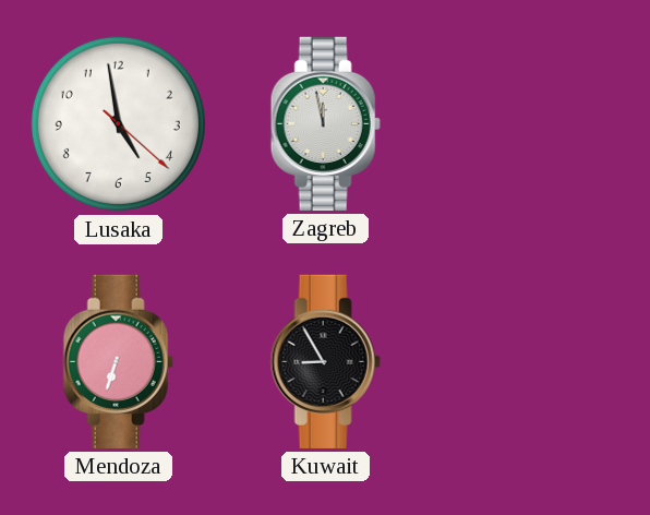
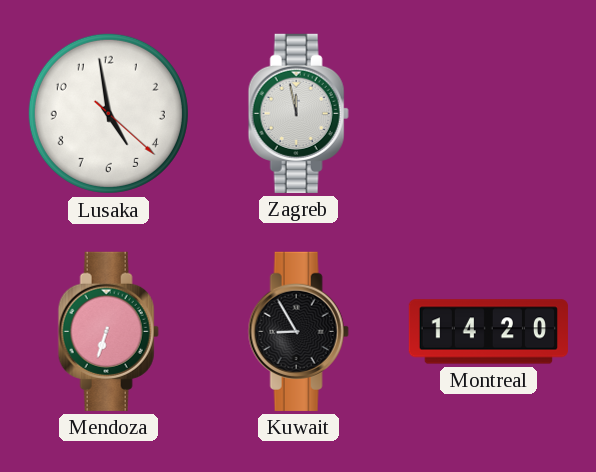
Montreal: none -> 14:20 (488, 332)
